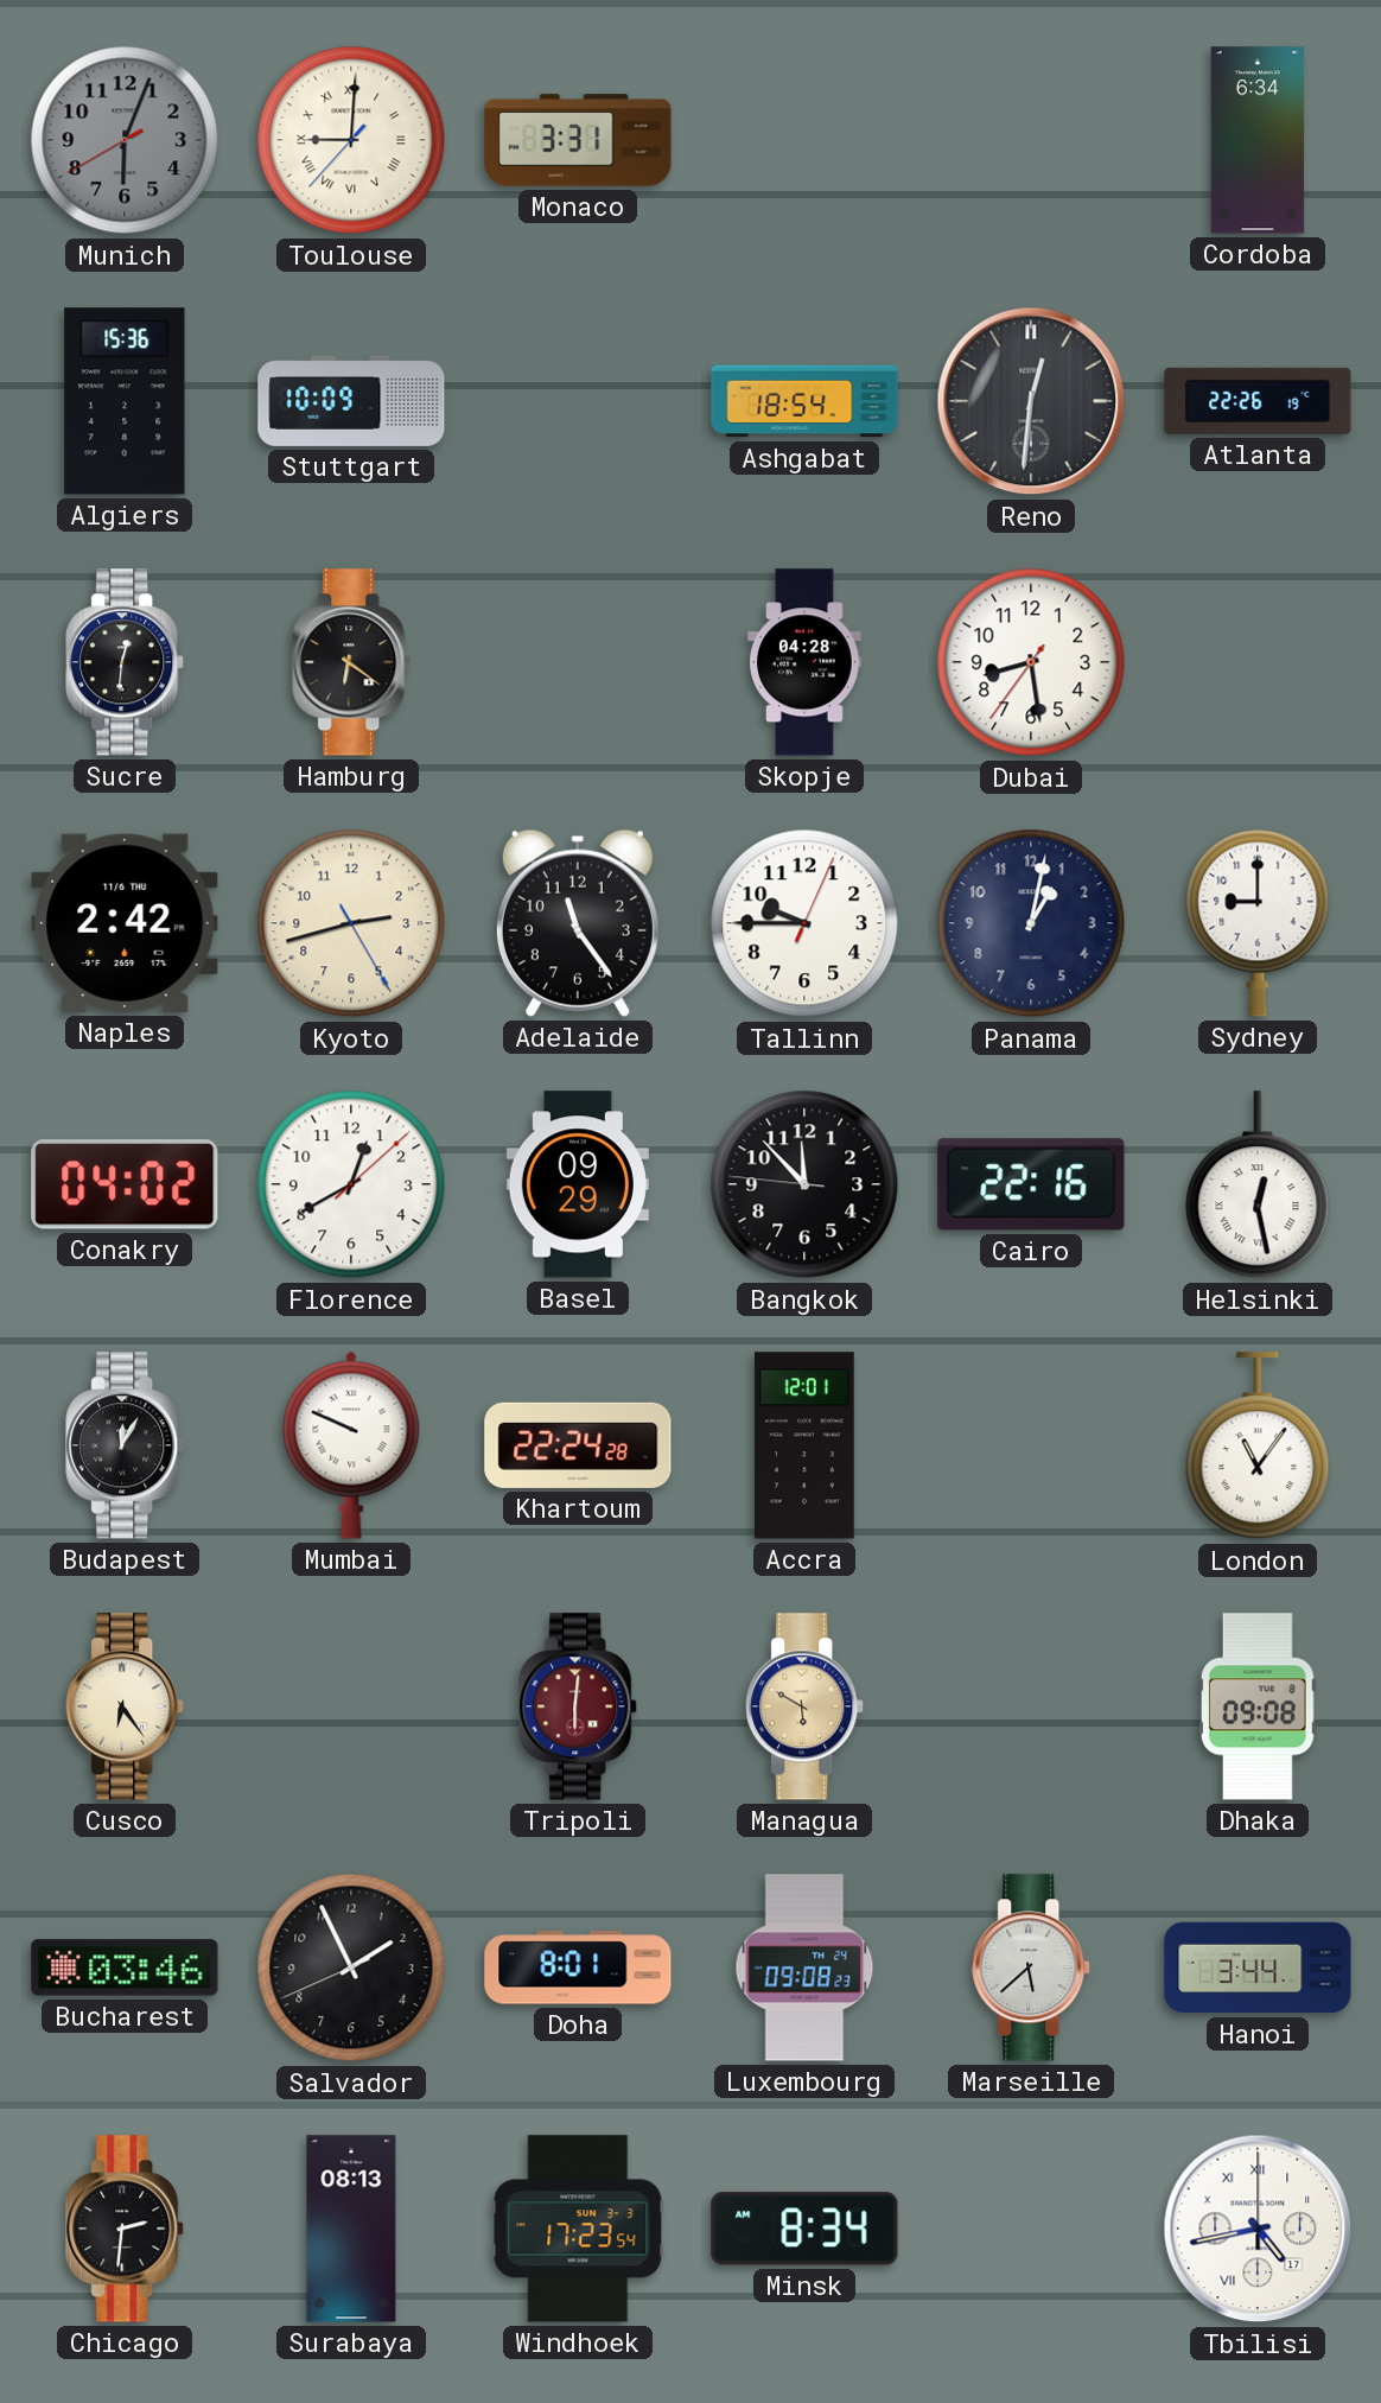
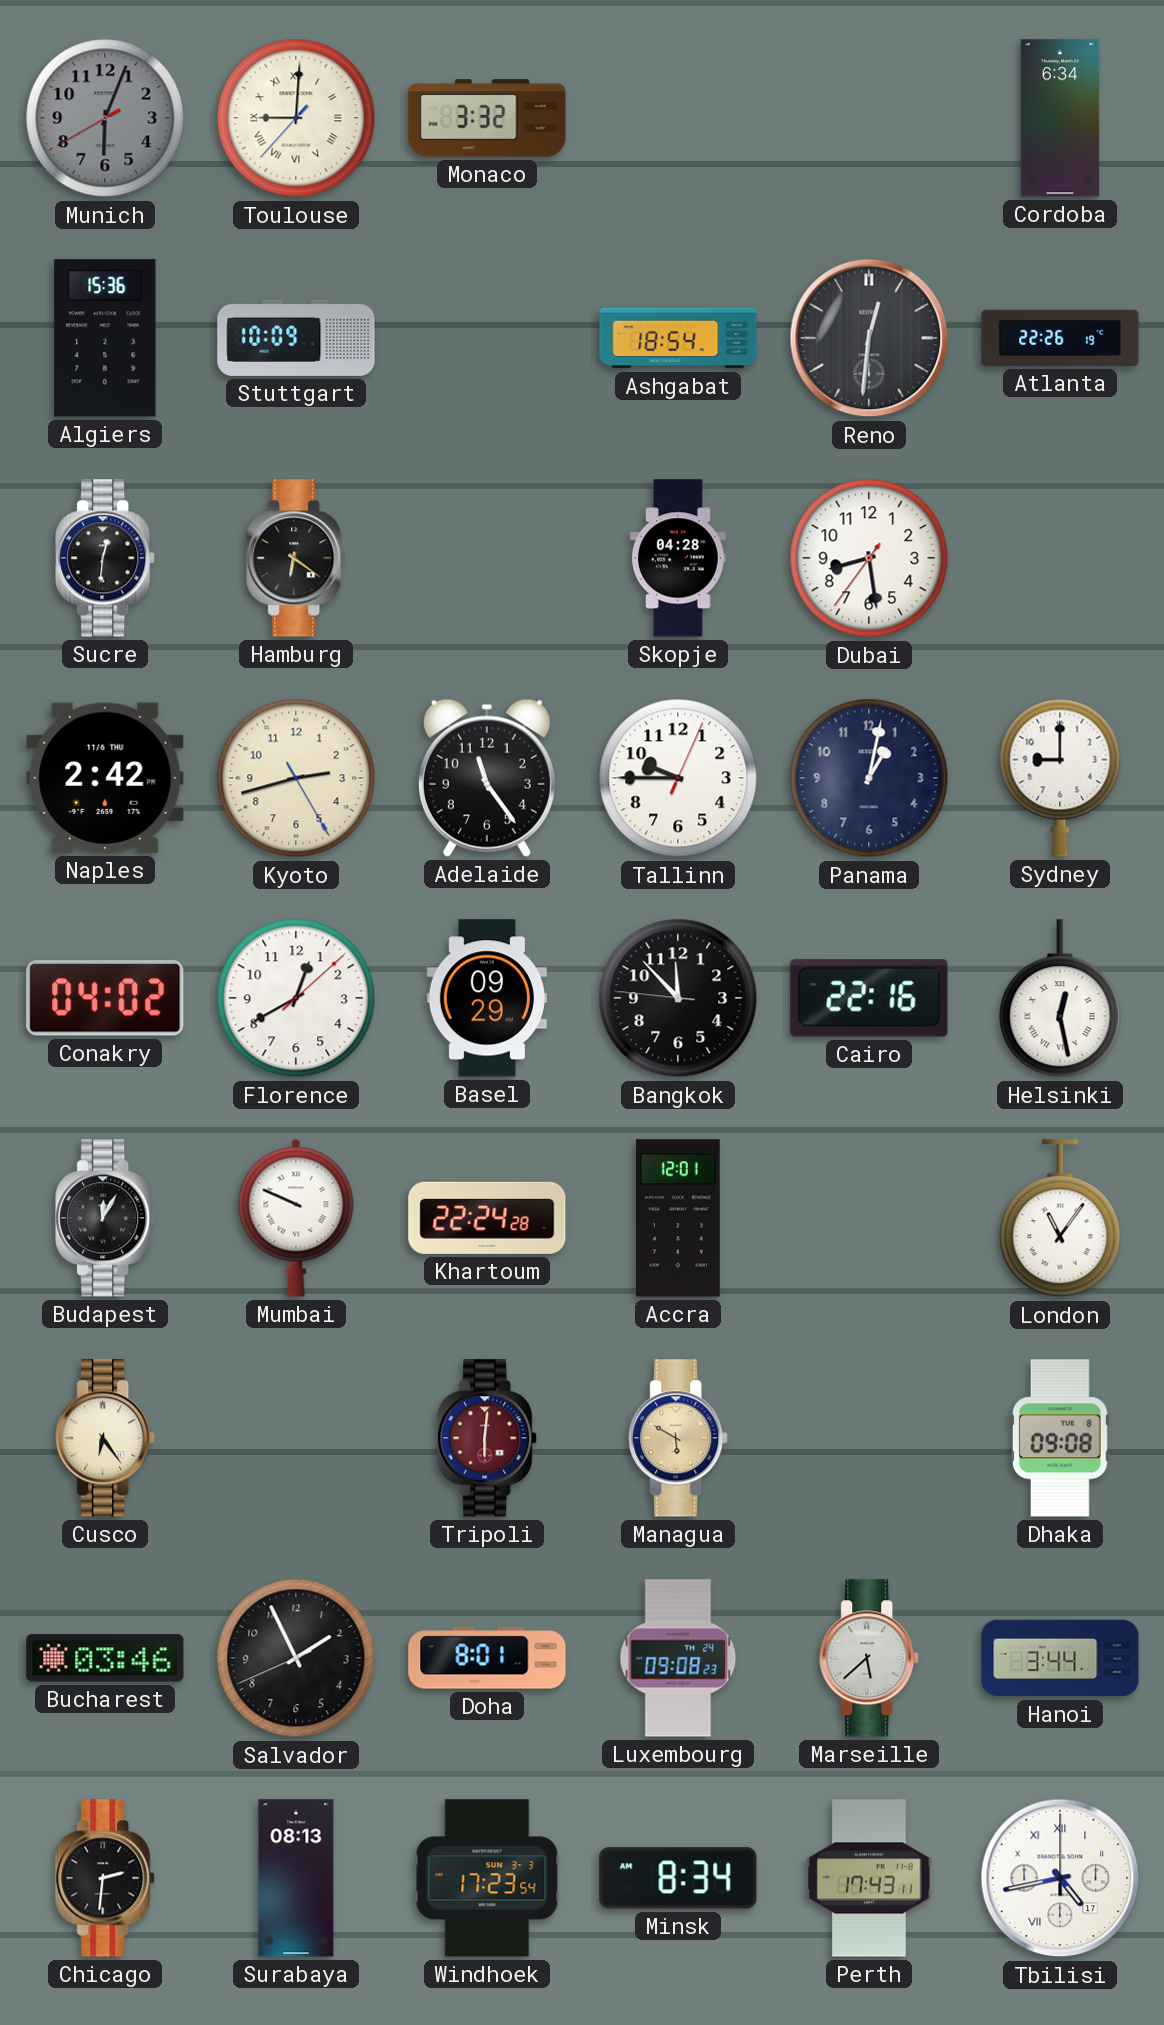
Monaco: 3:31 -> 3:32 (487, 118)
Perth: none -> 17:43 (869, 1878)
